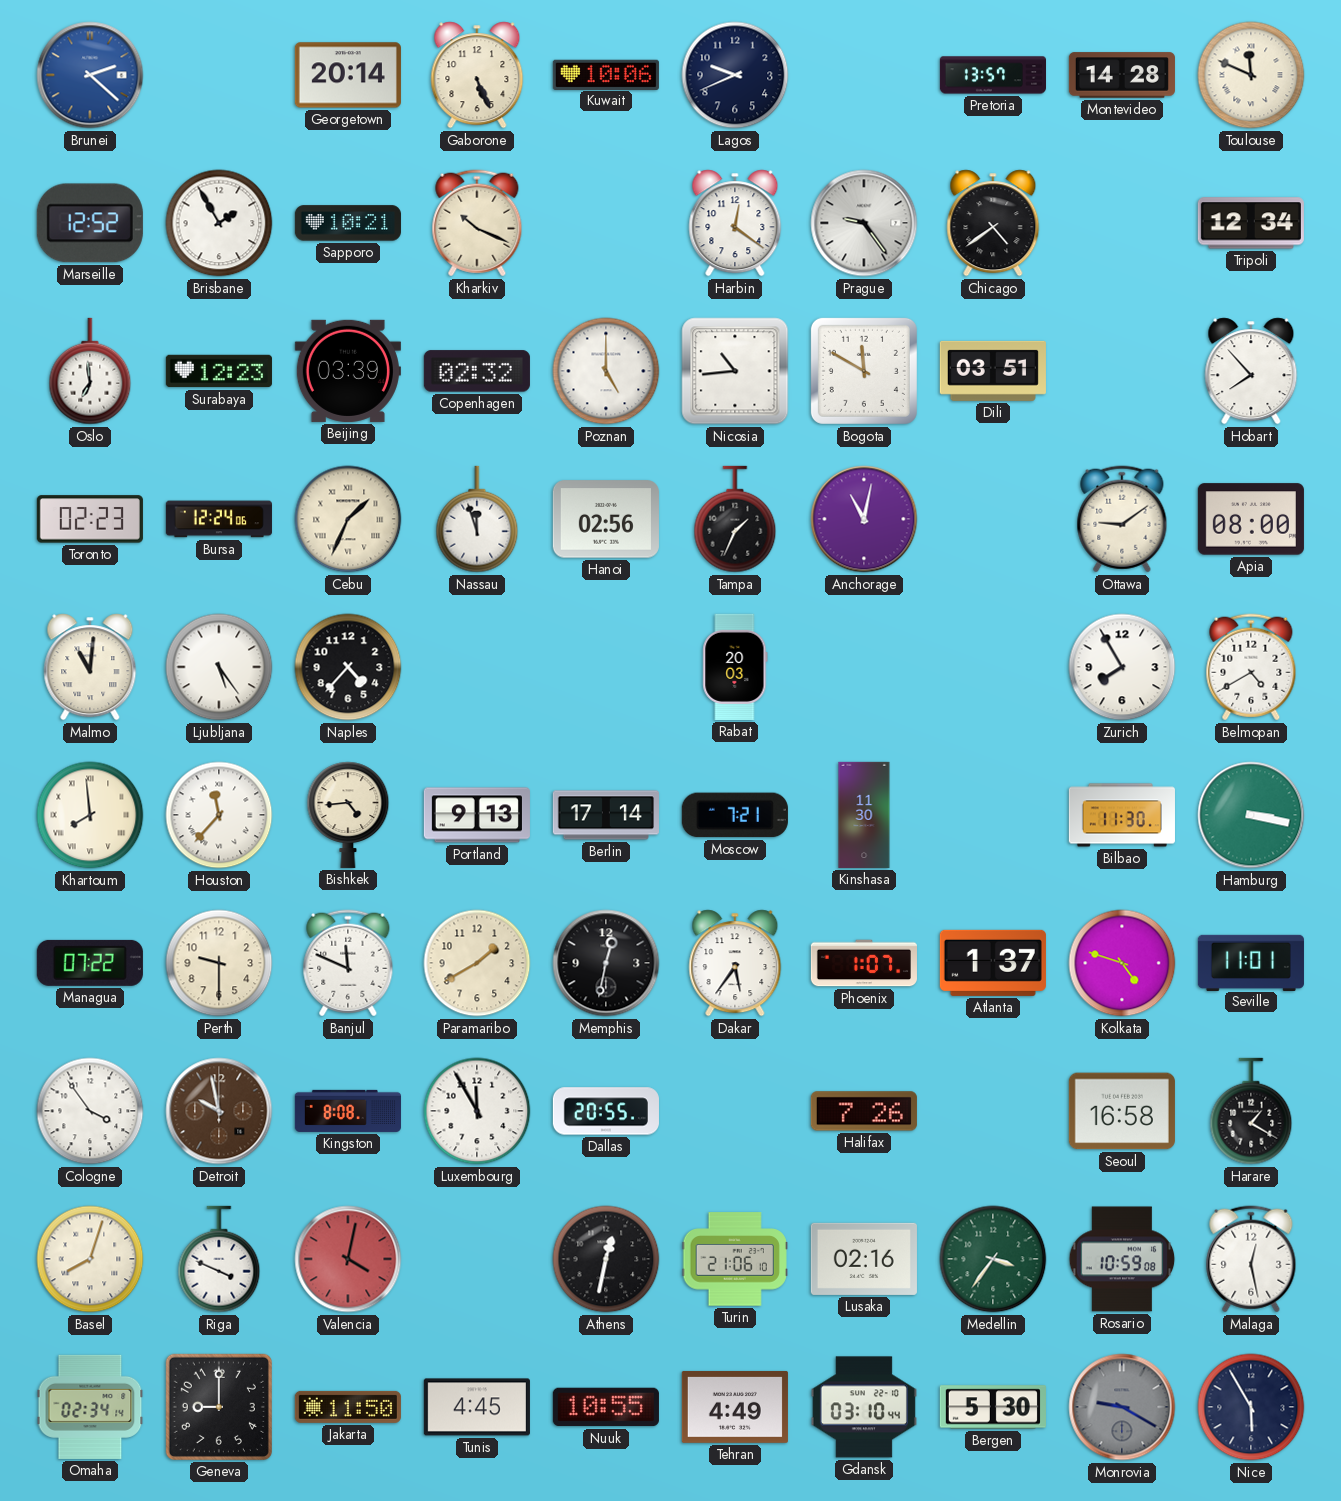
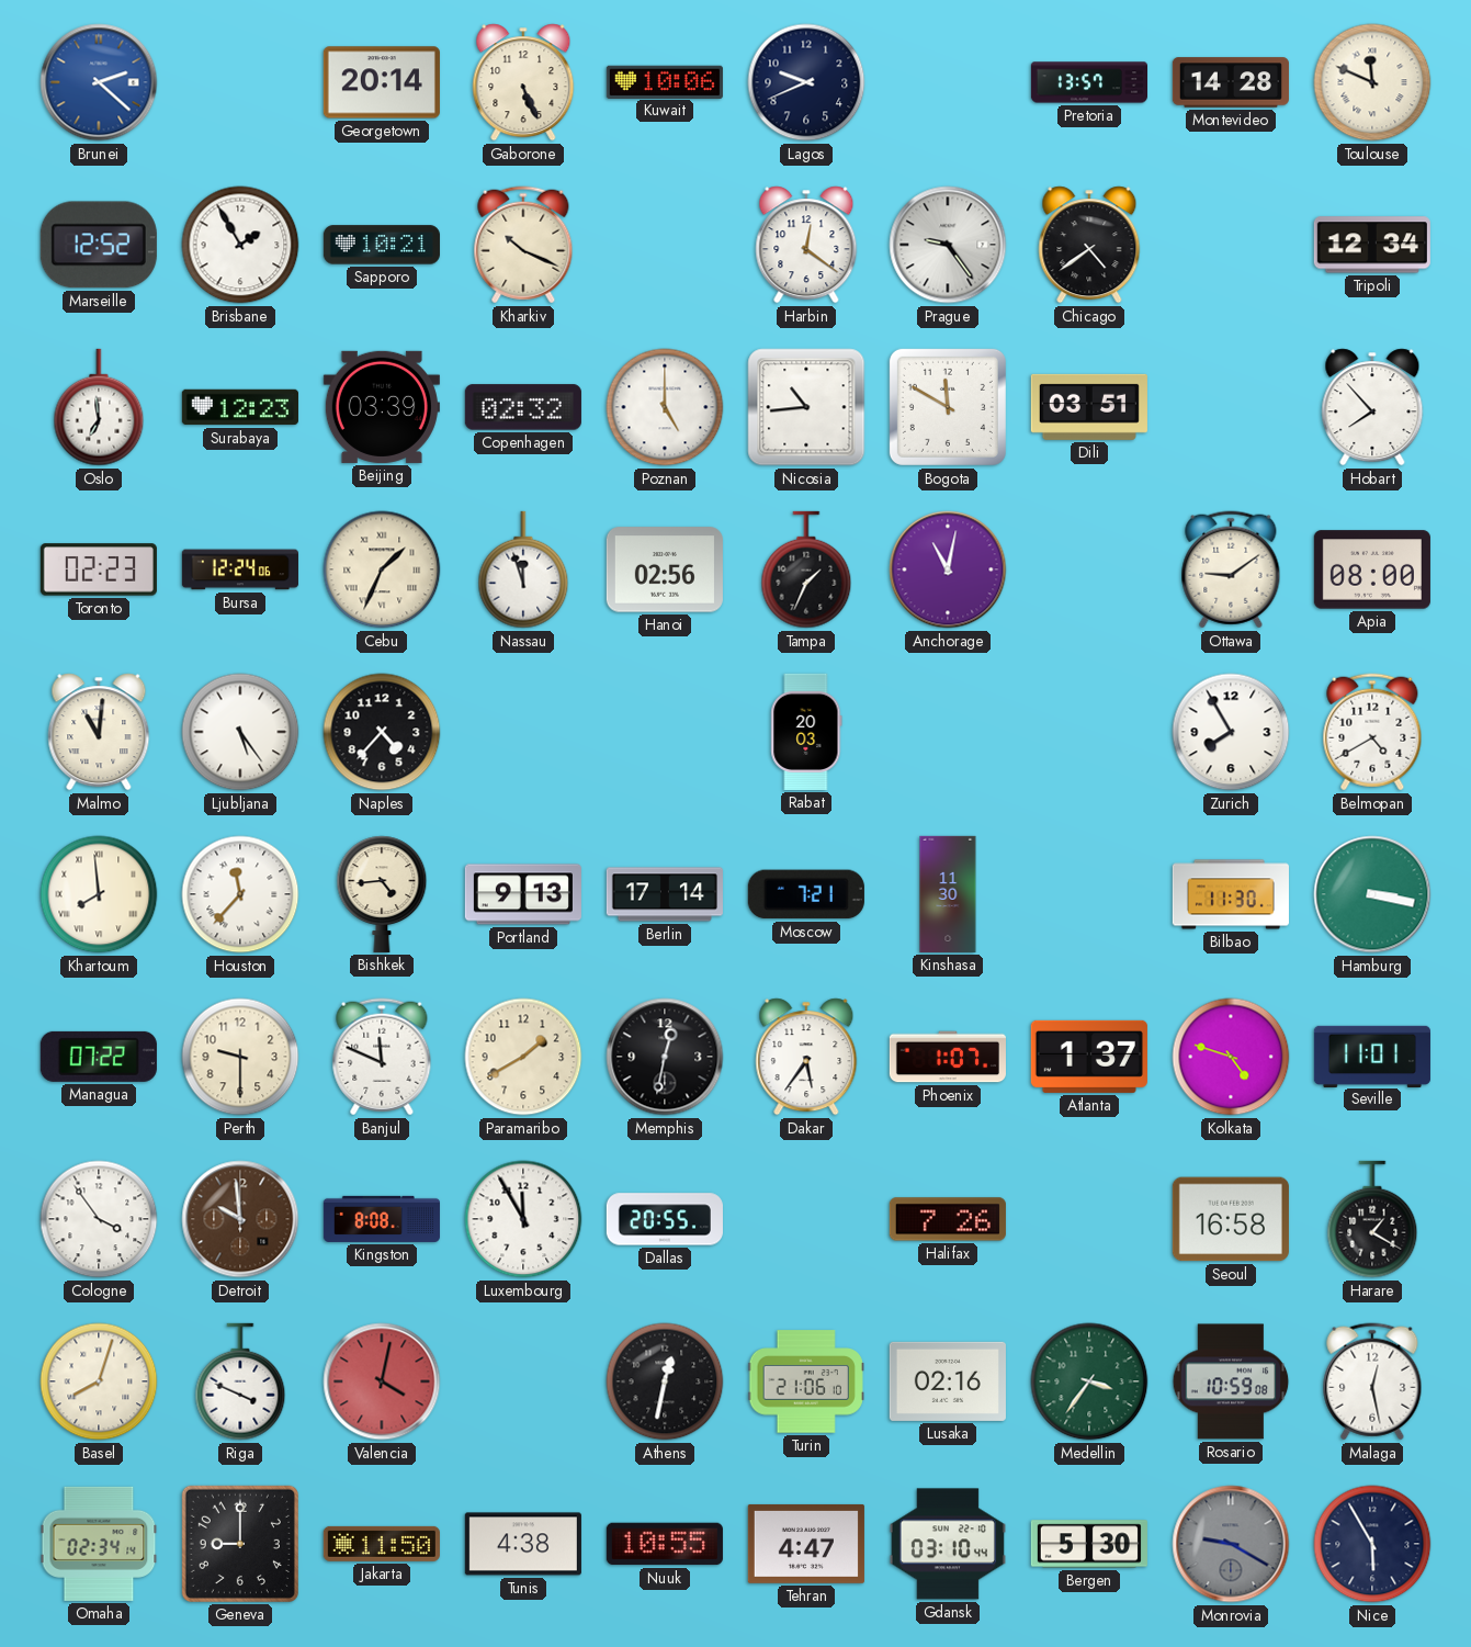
Detroit: 9:58 -> 9:59 (240, 1219)
Tunis: 4:45 -> 4:38 (523, 1544)
Tehran: 4:49 -> 4:47 (806, 1544)
